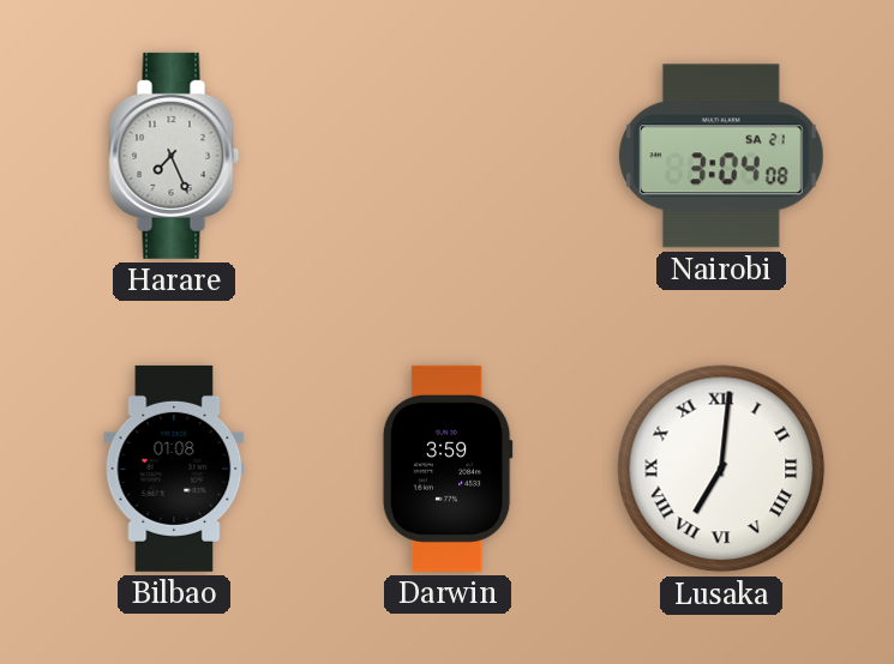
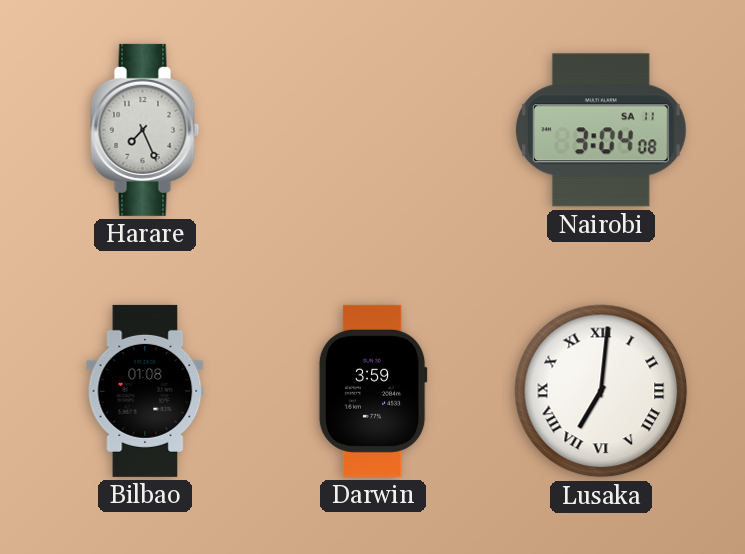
Nairobi date: SA 21 -> SA 11 (601, 130)
